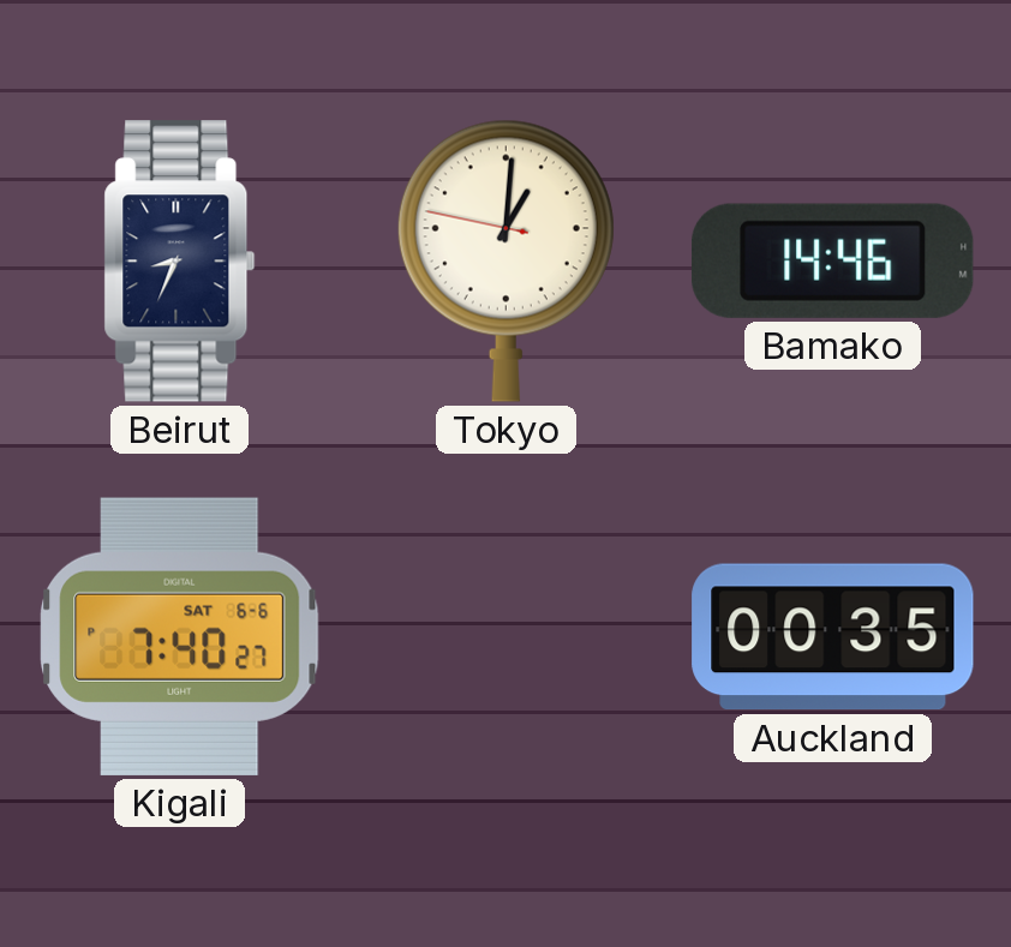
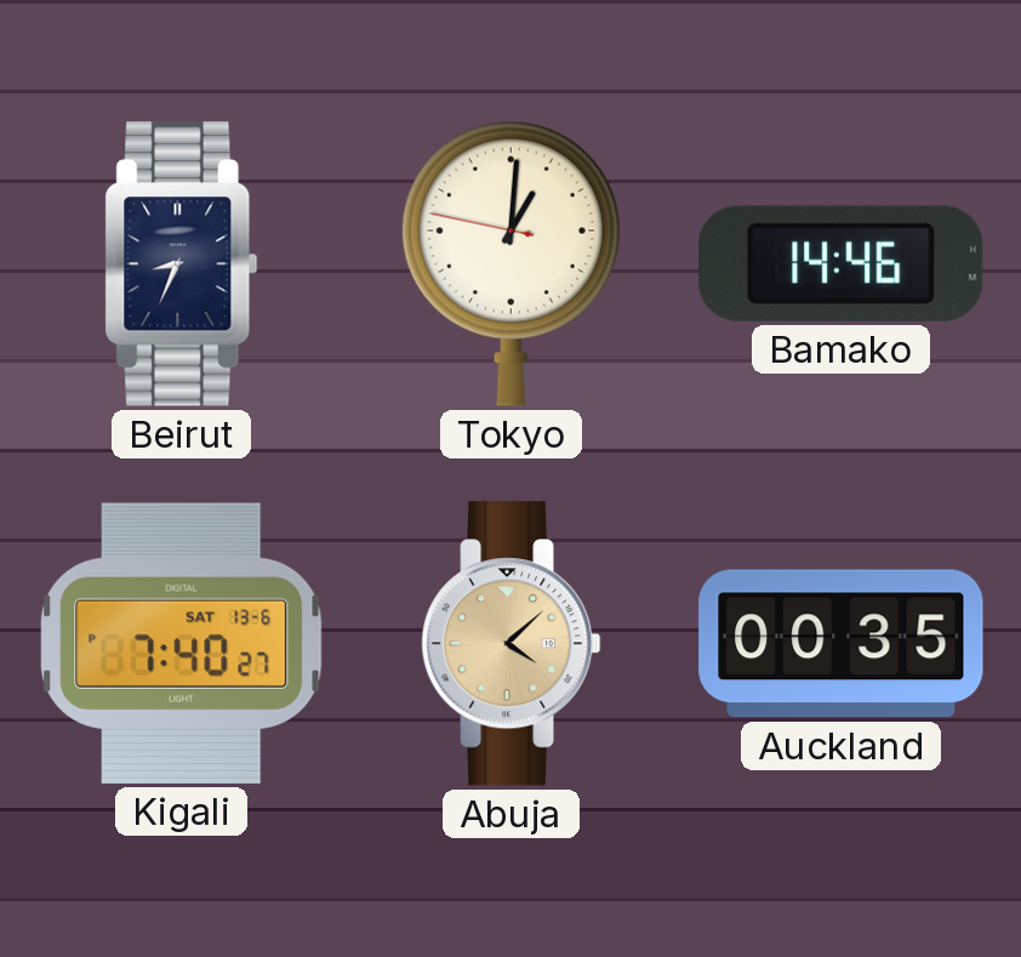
Kigali date: SAT 6-6 -> SAT 13-6 (182, 643)
Abuja: none -> 4:08 (510, 644)
